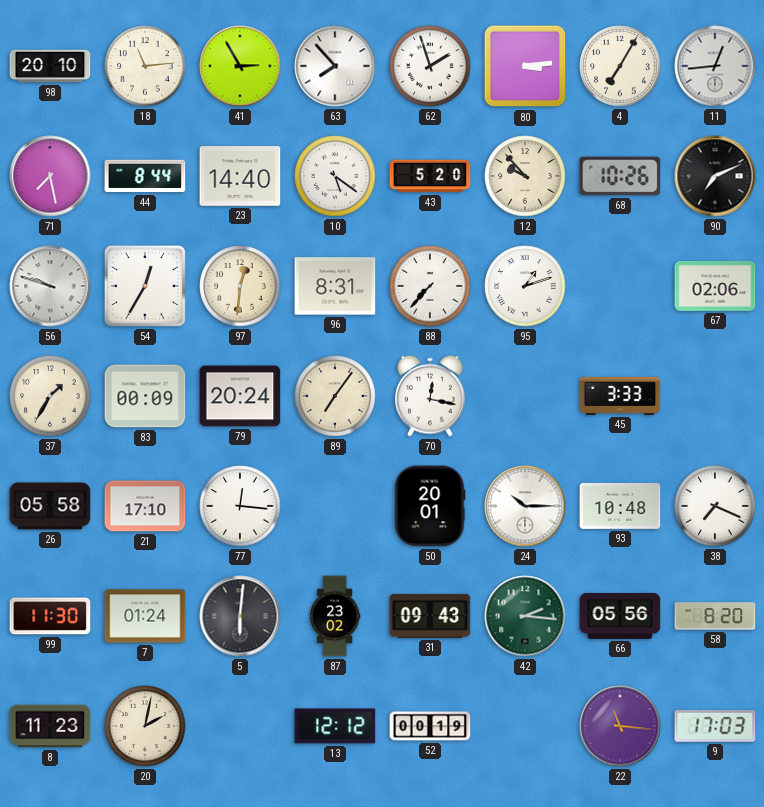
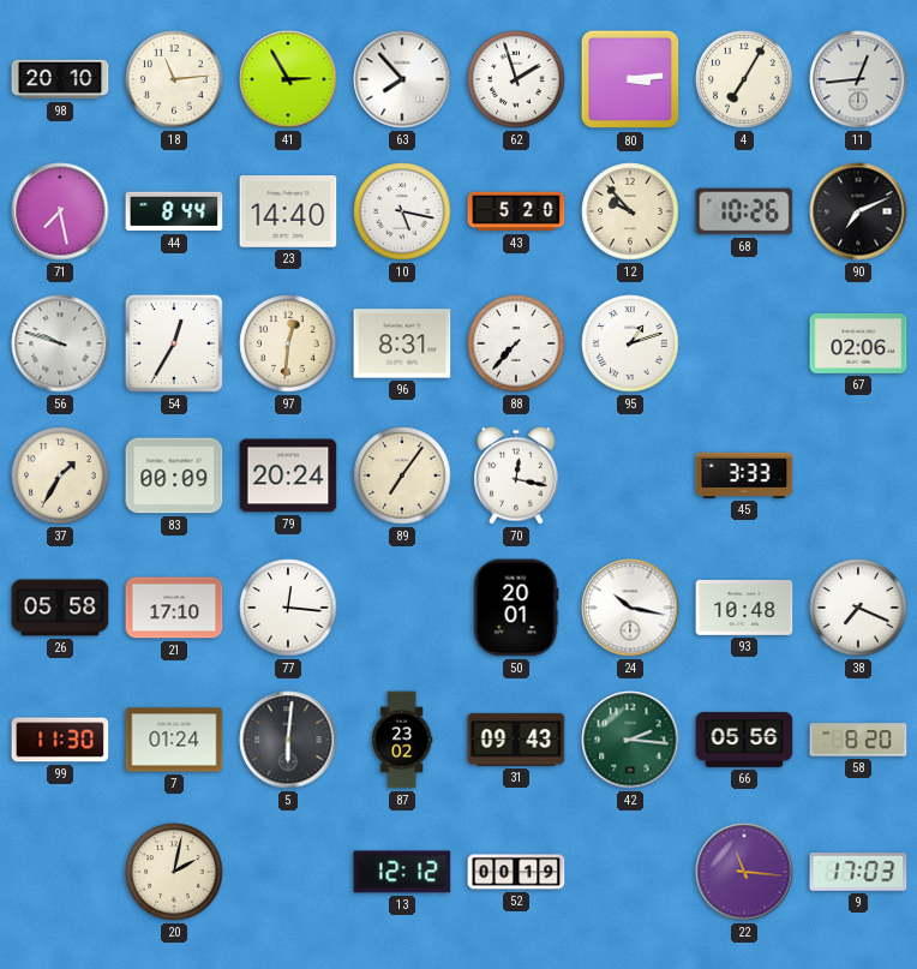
10: 5:21 -> 5:17 (402, 211)
24: 10:15 -> 10:17 (630, 608)
8: 11:23 -> none (50, 726)
